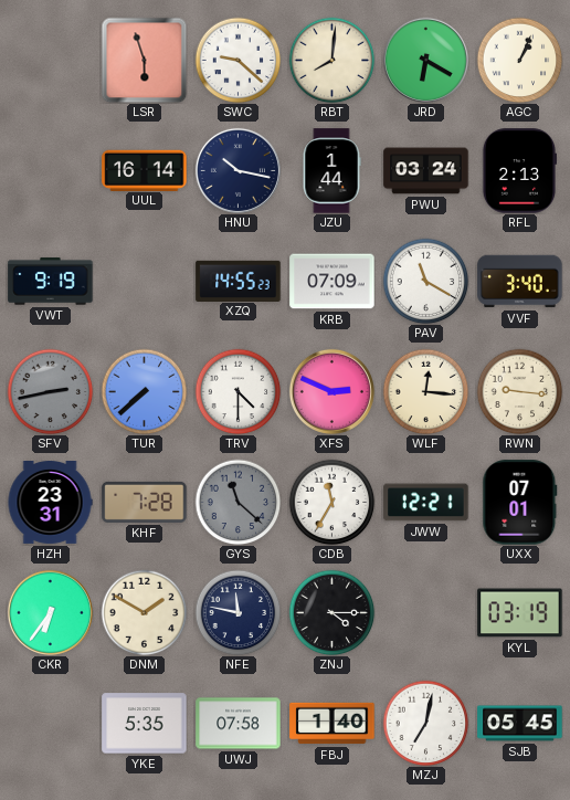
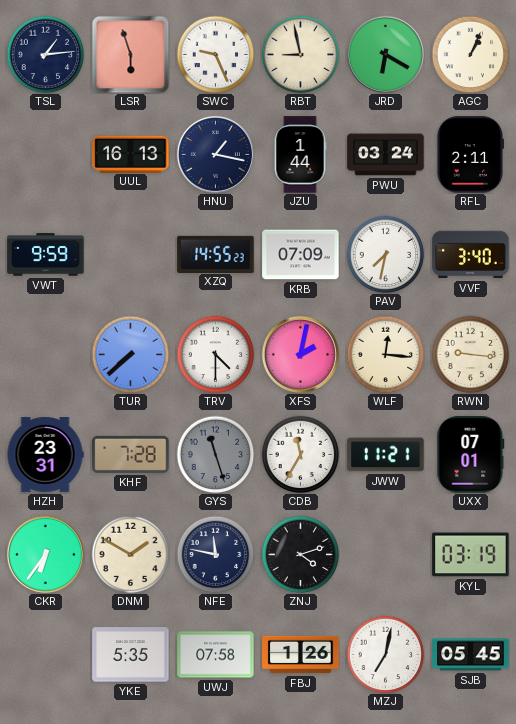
TSL: none -> 1:14 (45, 54)
SWC: 9:22 -> 9:26 (215, 54)
RBT: 8:01 -> 8:58 (300, 54)
UUL: 16:14 -> 16:13 (131, 154)
HNU: 10:17 -> 1:17 (215, 154)
RFL: 2:13 -> 2:11 (470, 155)
VWT: 9:19 -> 9:59 (46, 255)
PAV: 11:20 -> 7:32 (385, 254)
SFV: 2:43 -> none (50, 391)
XFS: 2:49 -> 2:02 (300, 354)
GYS: 11:22 -> 11:27 (215, 454)
JWW: 12:21 -> 11:21 (386, 455)
ZNJ: 4:15 -> 4:12 (300, 554)
FBJ: 1:40 -> 1:26 (301, 655)
